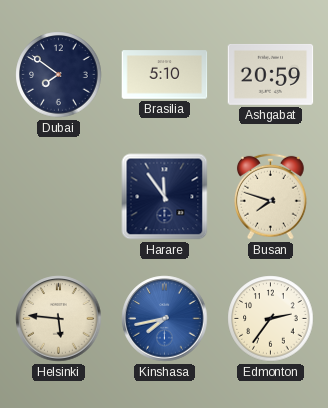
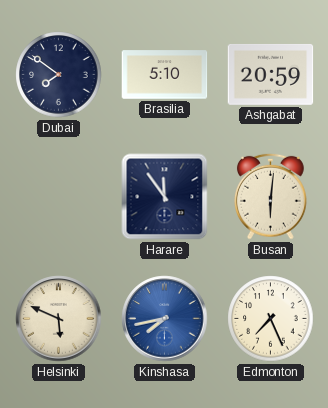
Busan: 7:48 -> 6:01 (271, 196)
Helsinki: 5:46 -> 5:49 (59, 319)
Edmonton: 2:36 -> 7:26 (271, 319)
